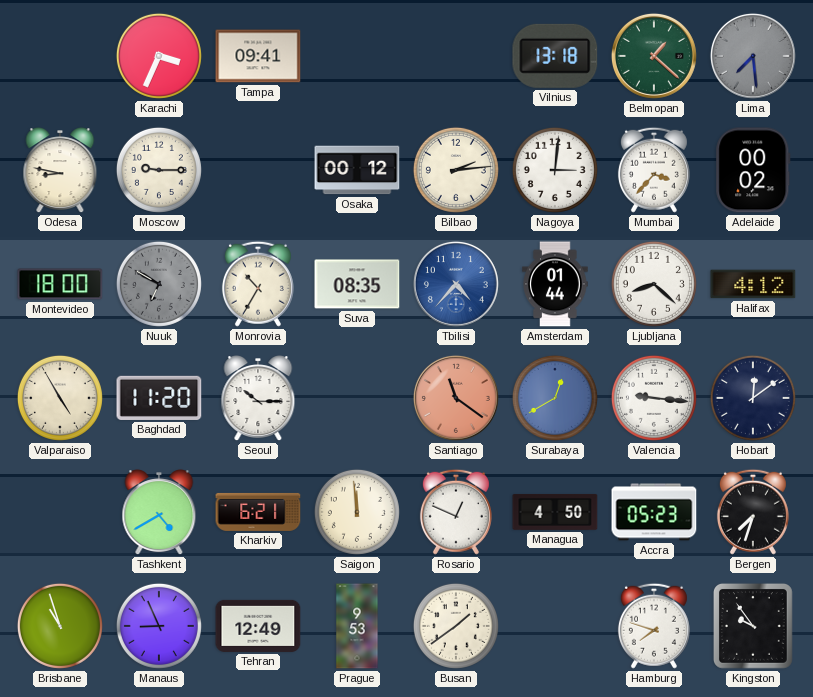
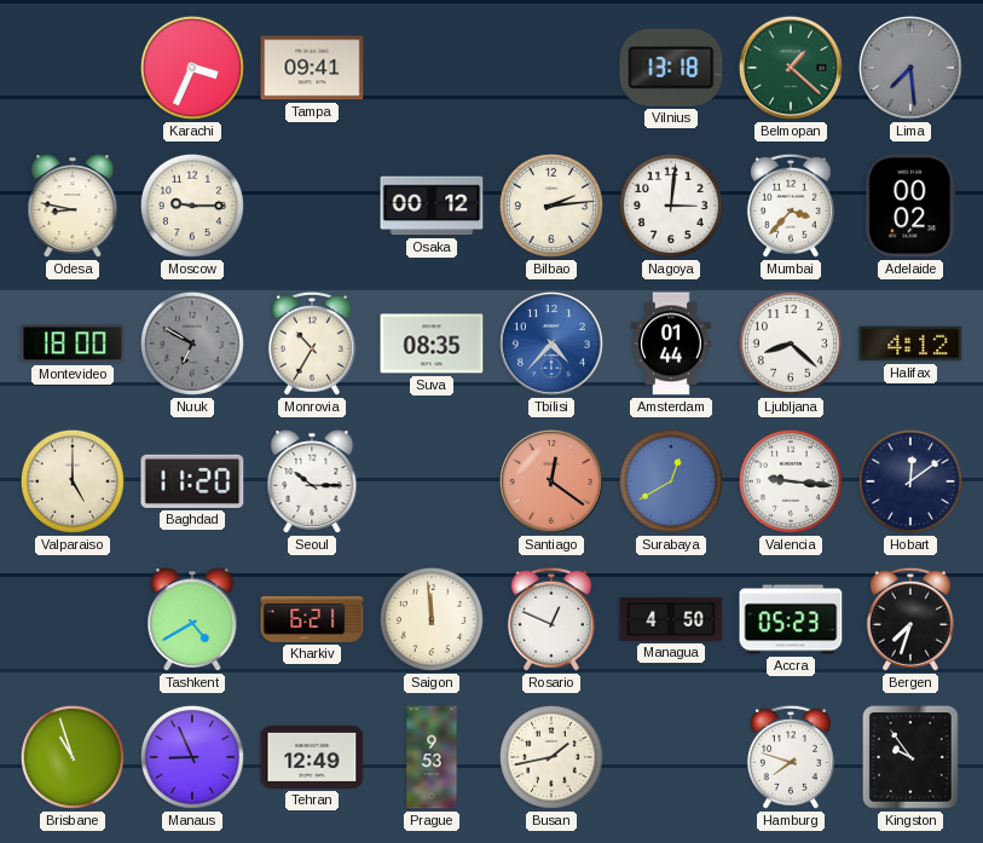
Valparaiso: 4:55 -> 5:00 (73, 481)
Santiago: 11:21 -> 12:21 (551, 481)
Busan: 1:39 -> 1:43 (551, 757)
